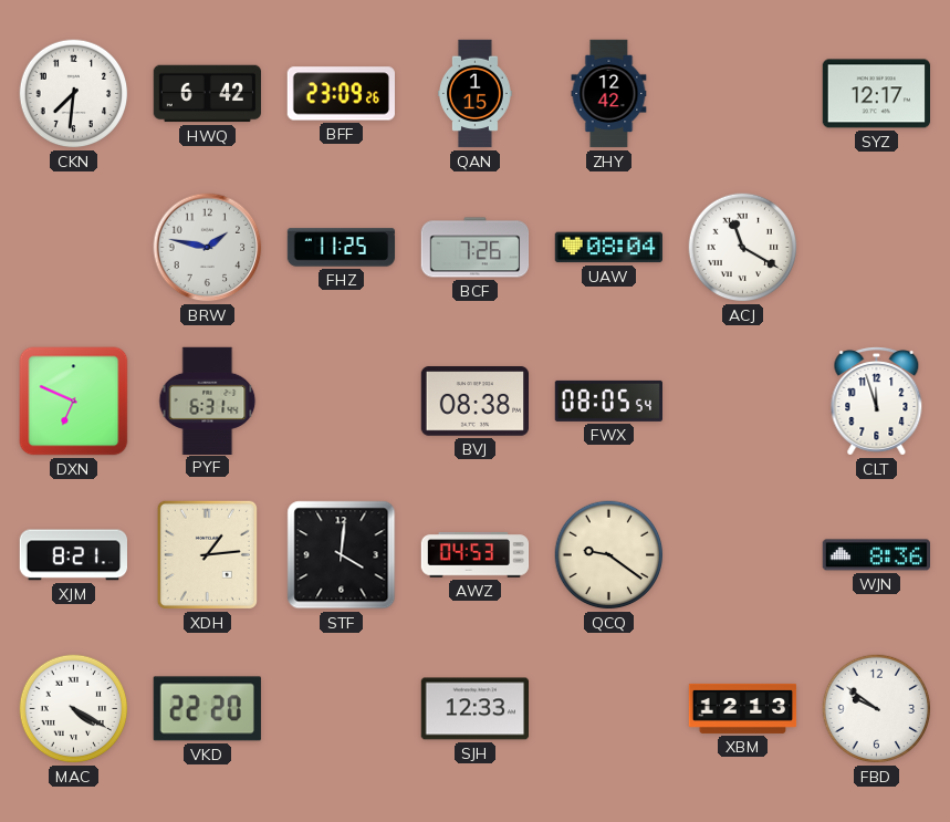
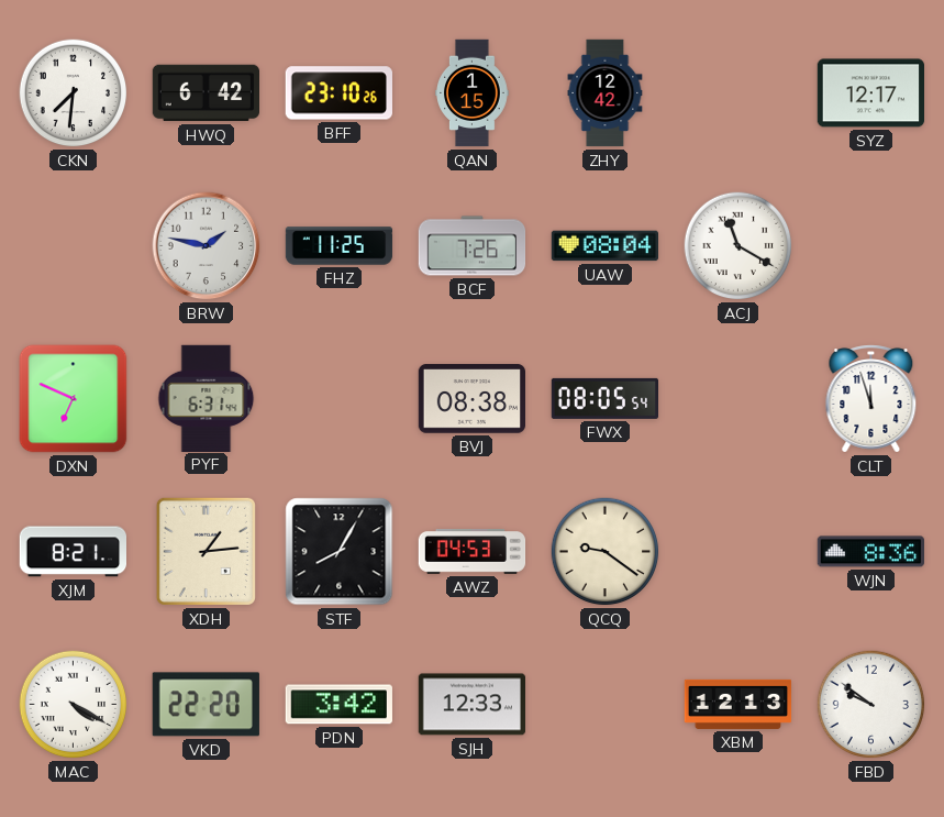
BFF: 23:09 -> 23:10 (338, 93)
STF: 4:01 -> 8:05 (340, 552)
PDN: none -> 3:42 (338, 705)
